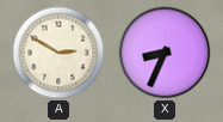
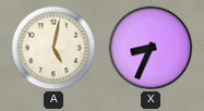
A: 2:50 -> 5:02 (53, 48)
